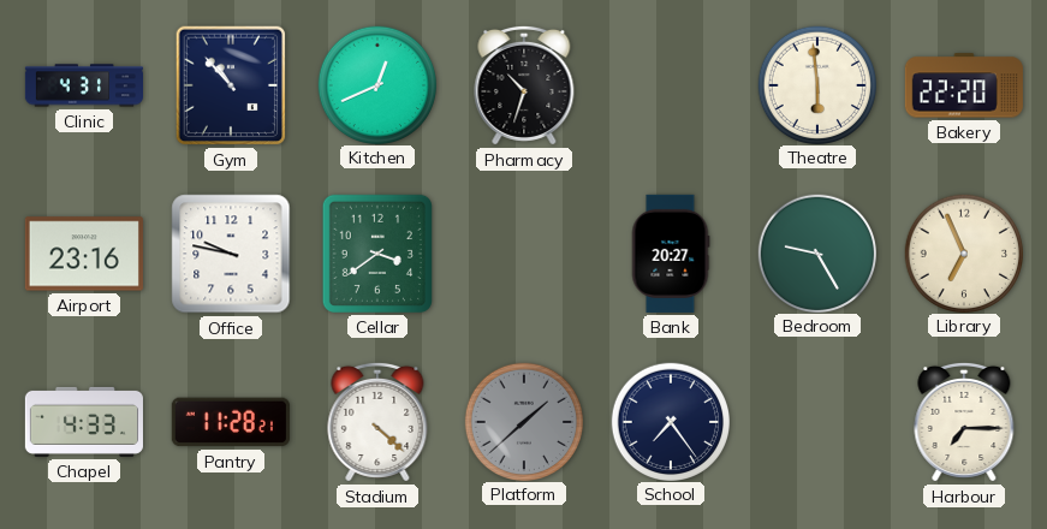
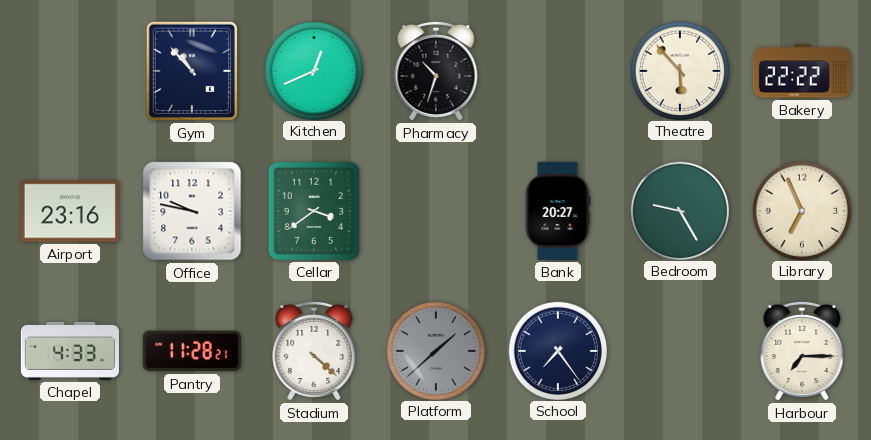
Clinic: 4:31 -> none (83, 85)
Theatre: 5:59 -> 5:53 (679, 70)
Bakery: 22:20 -> 22:22 (802, 71)
